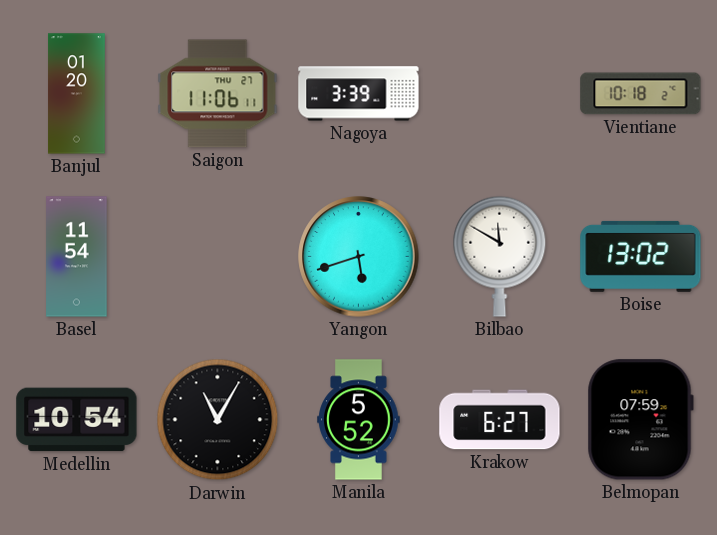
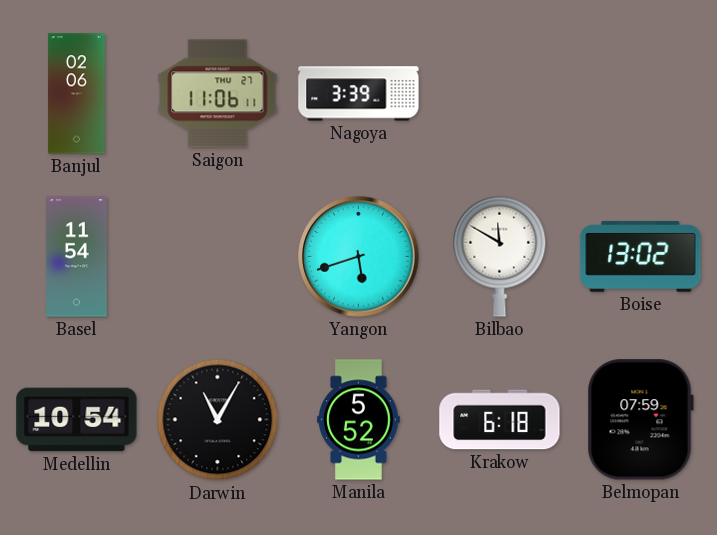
Banjul: 01:20 -> 02:06 (77, 94)
Vientiane: 10:18 -> none (641, 94)
Krakow: 6:27 -> 6:18 (500, 420)
